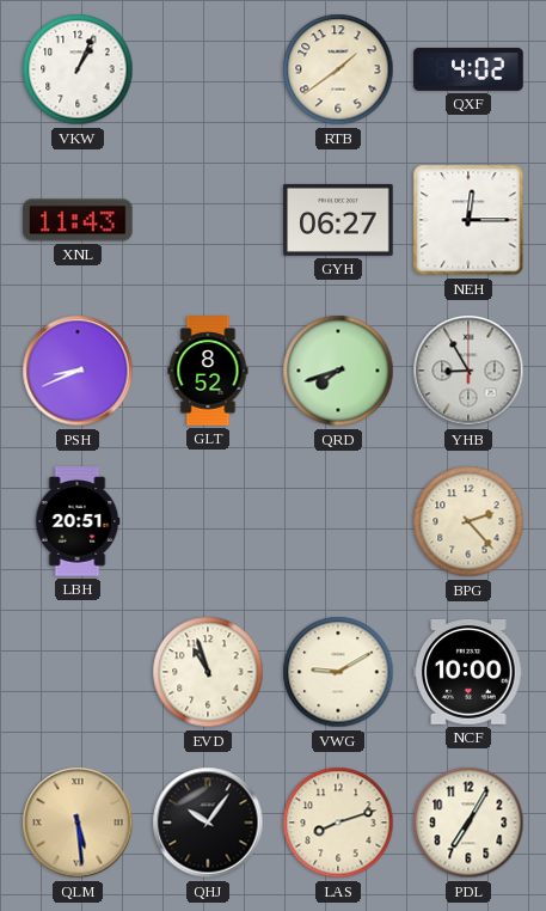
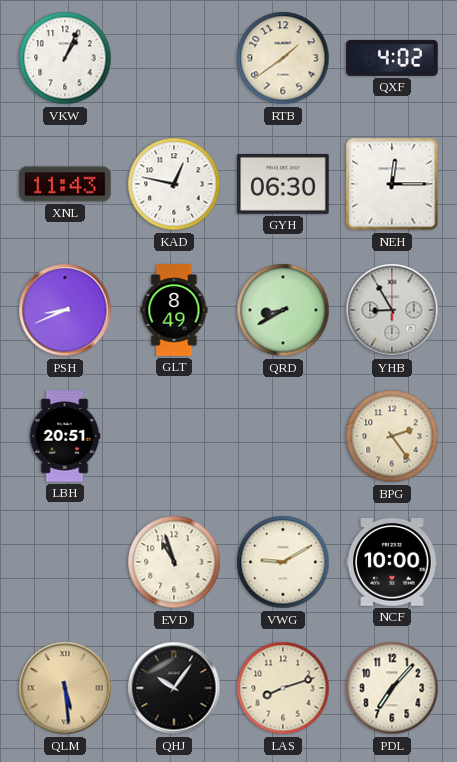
KAD: none -> 12:47 (174, 184)
GYH: 06:27 -> 06:30 (283, 184)
GLT: 8:52 -> 8:49 (174, 310)
QRD: 7:42 -> 8:40 (283, 310)
BPG: 2:23 -> 2:24 (392, 436)
PDL: 7:05 -> 7:07 (392, 688)
